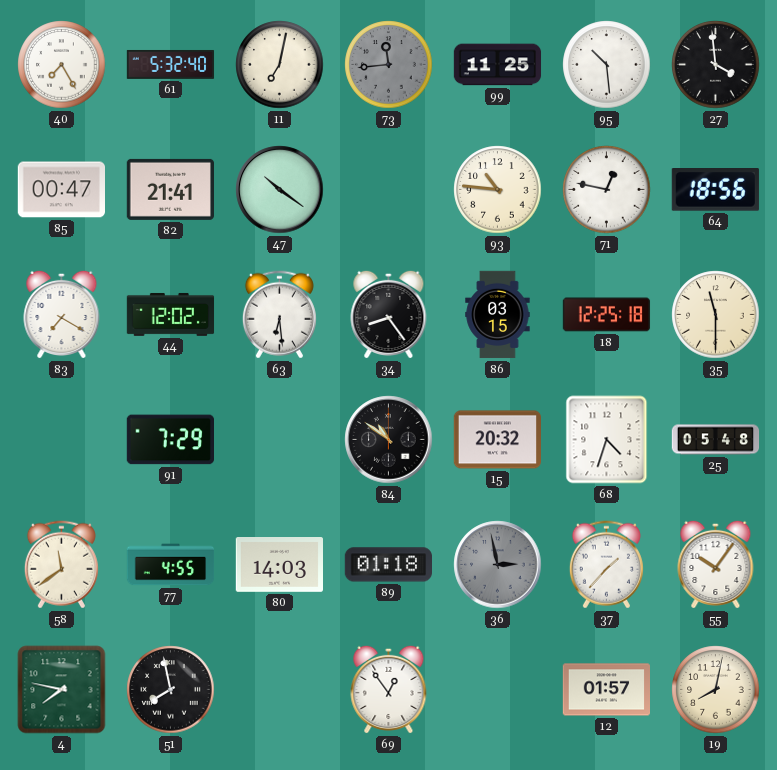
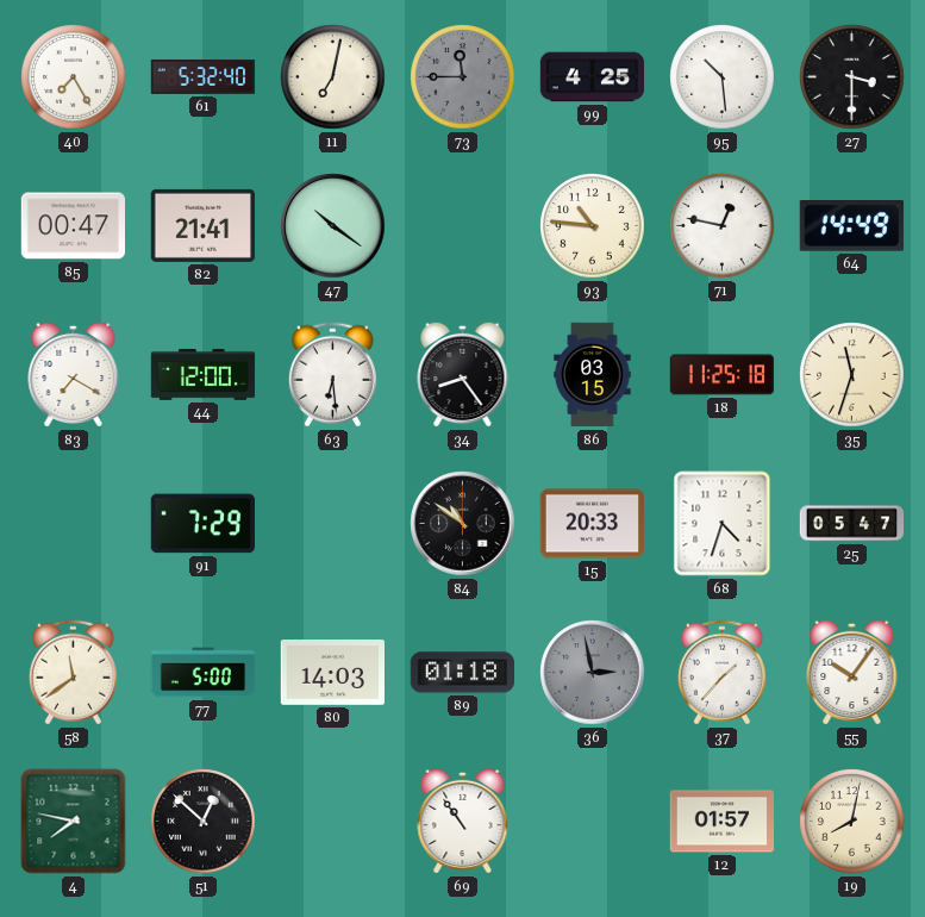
73: 11:44 -> 11:45 (463, 77)
99: 11:25 -> 4:25 (593, 77)
27: 3:59 -> 3:30 (852, 77)
64: 18:56 -> 14:49 (851, 226)
44: 12:02 -> 12:00 (204, 374)
18: 12:25 -> 11:25 (723, 375)
35: 11:30 -> 11:33 (852, 375)
15: 20:32 -> 20:33 (592, 524)
25: 05:48 -> 05:47 (852, 524)
77: 4:55 -> 5:00 (204, 673)
51: 7:58 -> 12:52 (204, 822)
69: 12:54 -> 10:54 (463, 821)
